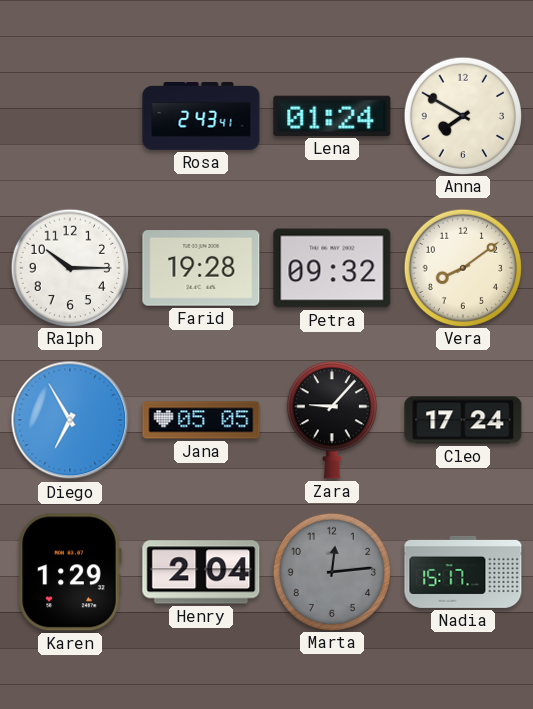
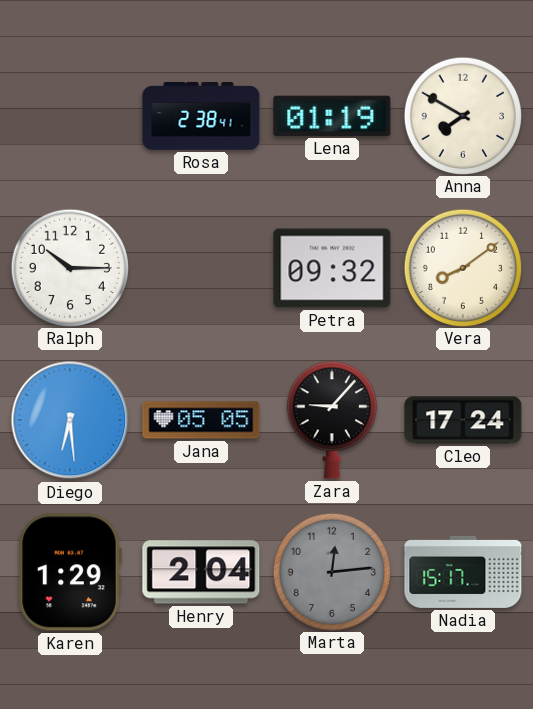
Rosa: 2:43 -> 2:38 (201, 117)
Lena: 01:24 -> 01:19 (332, 116)
Farid: 19:28 -> none (201, 268)
Diego: 6:55 -> 6:29 (70, 420)
